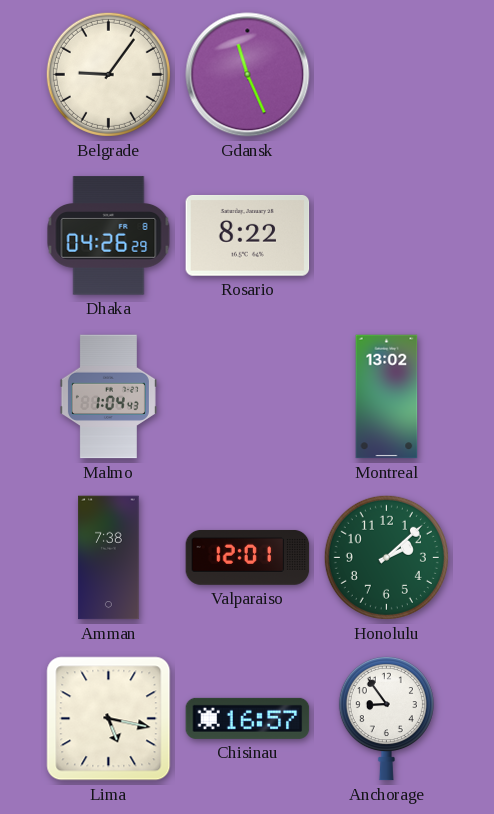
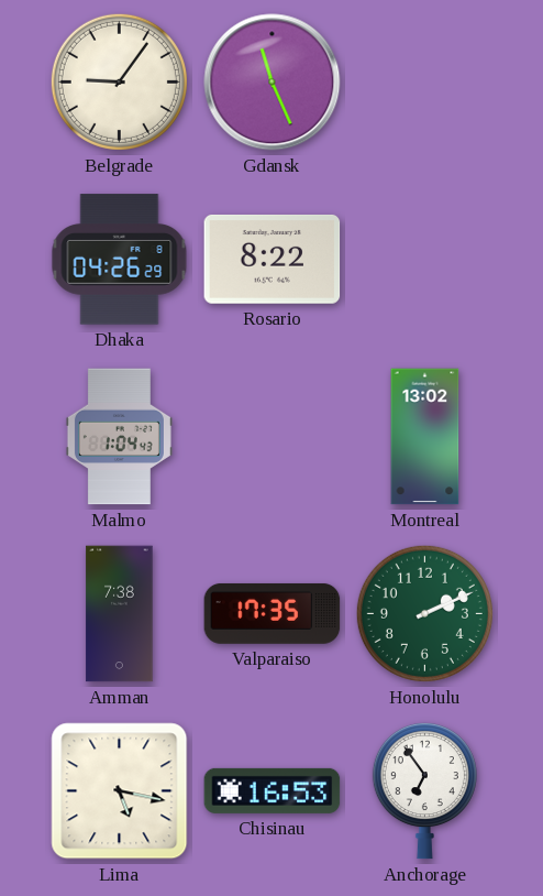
Valparaiso: 12:01 -> 17:35 (273, 614)
Honolulu: 2:08 -> 2:11 (424, 613)
Chisinau: 16:57 -> 16:53 (273, 790)
Anchorage: 8:54 -> 6:54 (424, 790)
